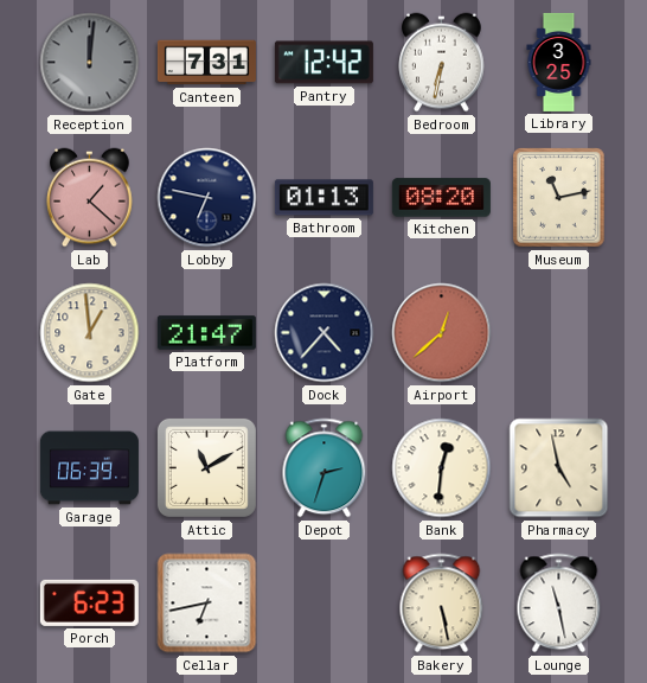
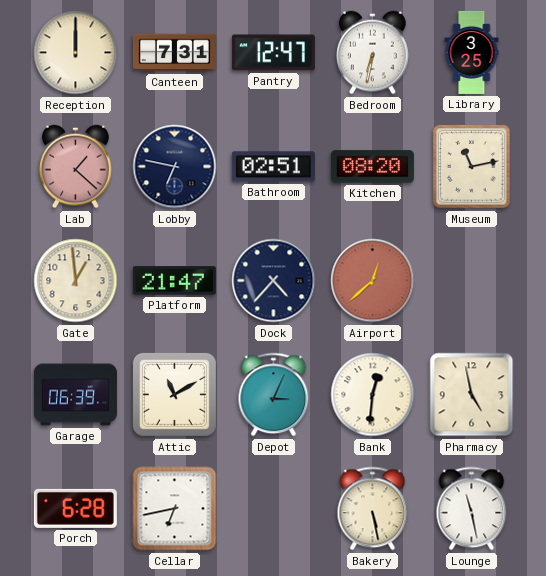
Reception: 12:01 -> 12:00 (76, 53)
Reception dial: grey -> cream (76, 53)
Pantry: 12:42 -> 12:47 (273, 53)
Bathroom: 01:13 -> 02:51 (273, 167)
Depot: 2:33 -> 3:04 (274, 395)
Porch: 6:23 -> 6:28 (75, 508)
